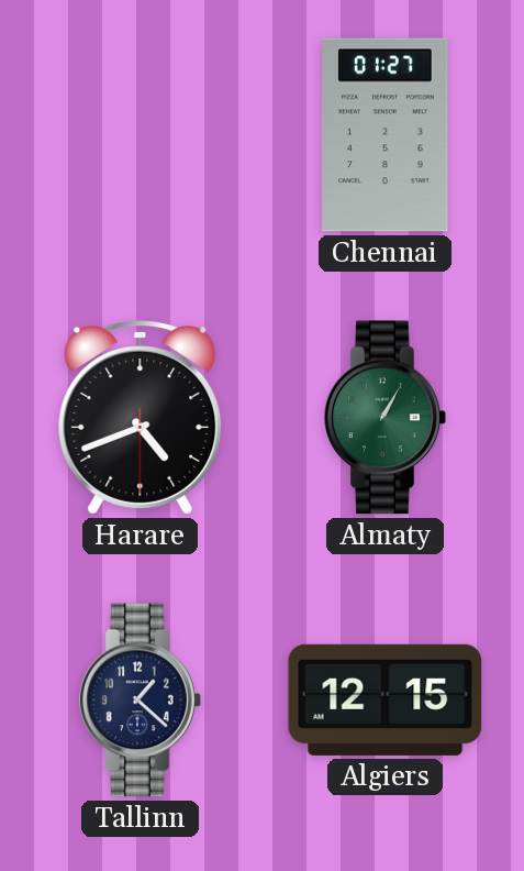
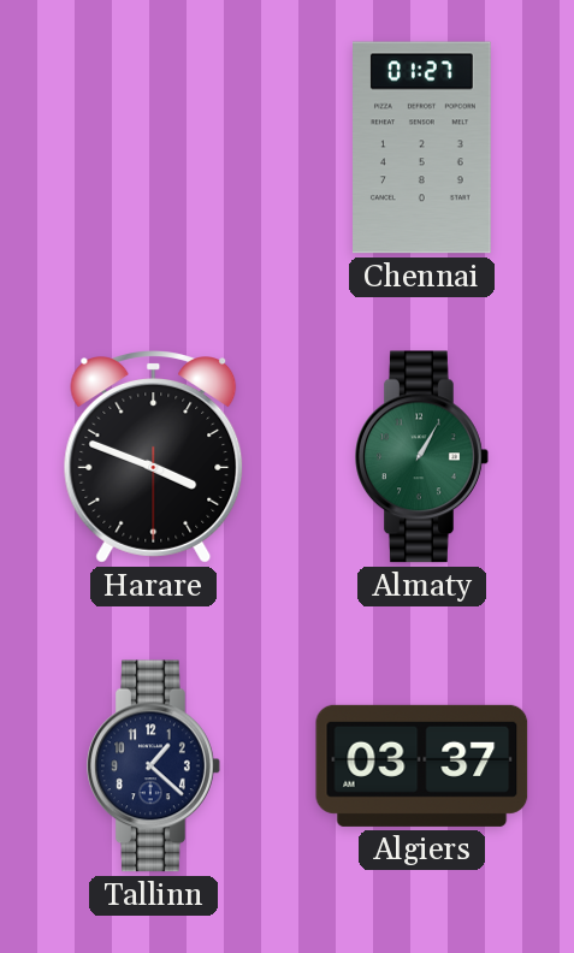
Harare: 4:41 -> 3:48 (154, 457)
Algiers: 12:15 -> 03:37 (422, 765)
